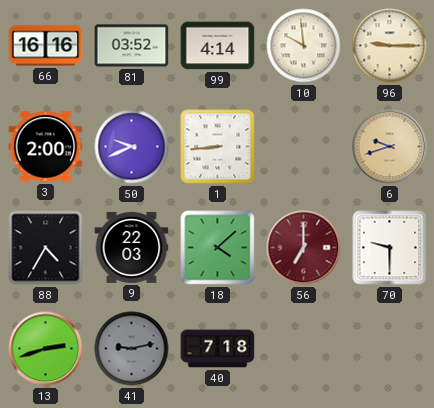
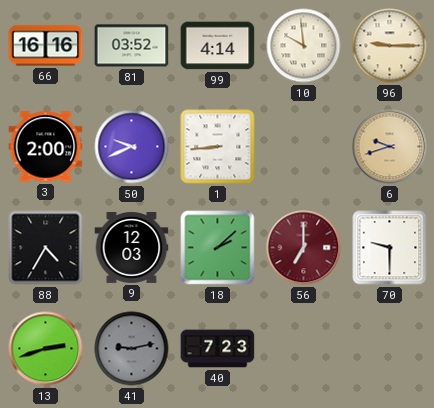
9: 22:03 -> 12:03 (132, 247)
18: 4:08 -> 2:08 (218, 248)
40: 7:18 -> 7:23 (218, 349)
